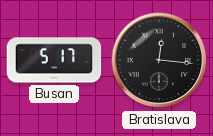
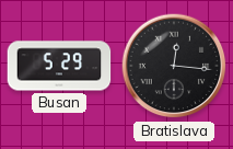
Busan: 5:17 -> 5:29 (59, 66)
